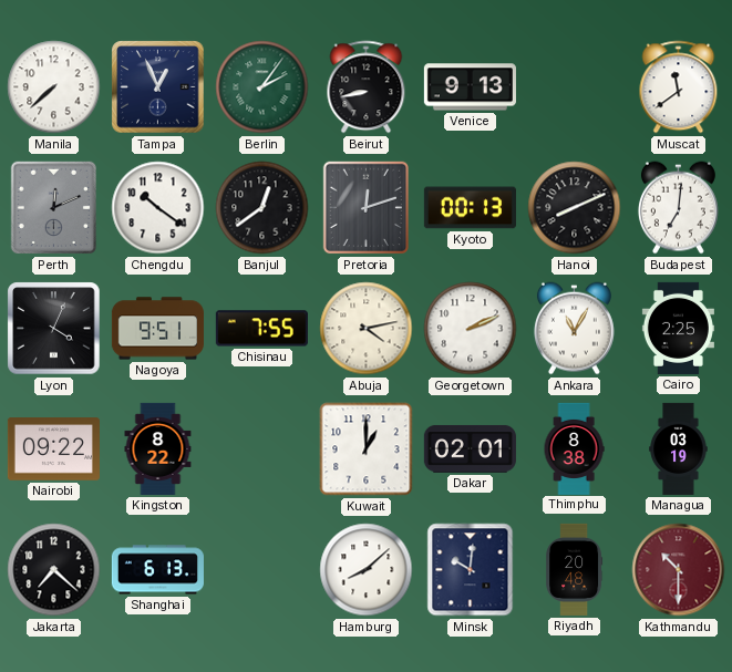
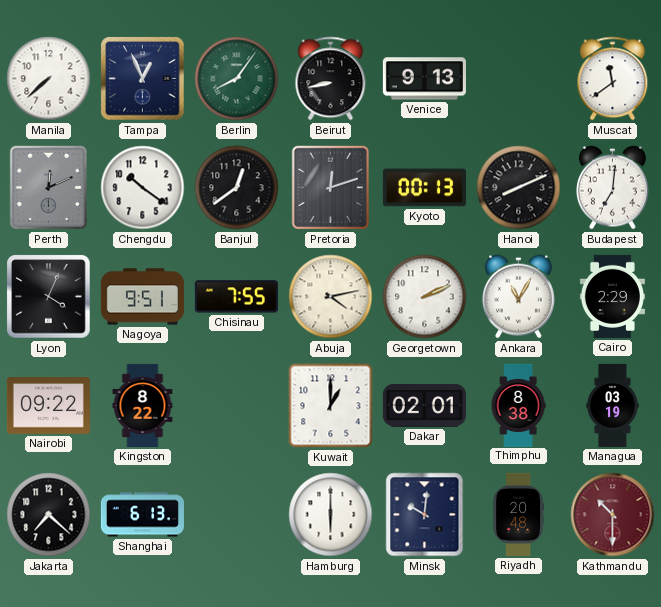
Berlin: 2:06 -> 8:06 (237, 79)
Cairo: 2:25 -> 2:29 (612, 296)
Hamburg: 8:08 -> 6:00 (331, 515)
